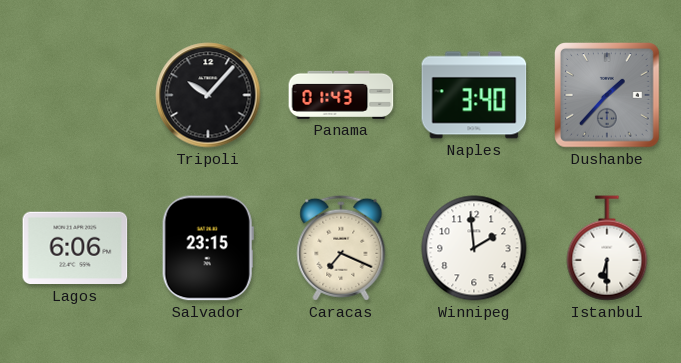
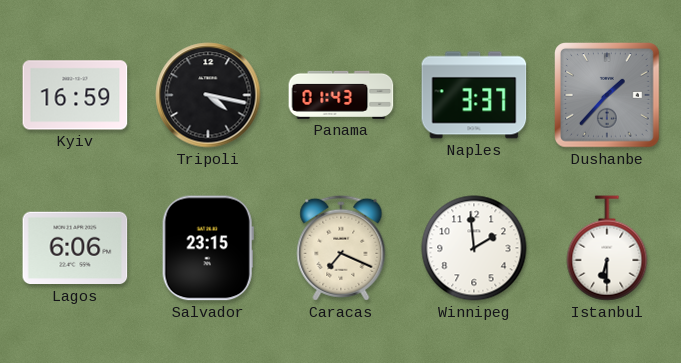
Kyiv: none -> 16:59 (75, 95)
Tripoli: 10:07 -> 4:17 (208, 95)
Naples: 3:40 -> 3:37 (474, 95)
